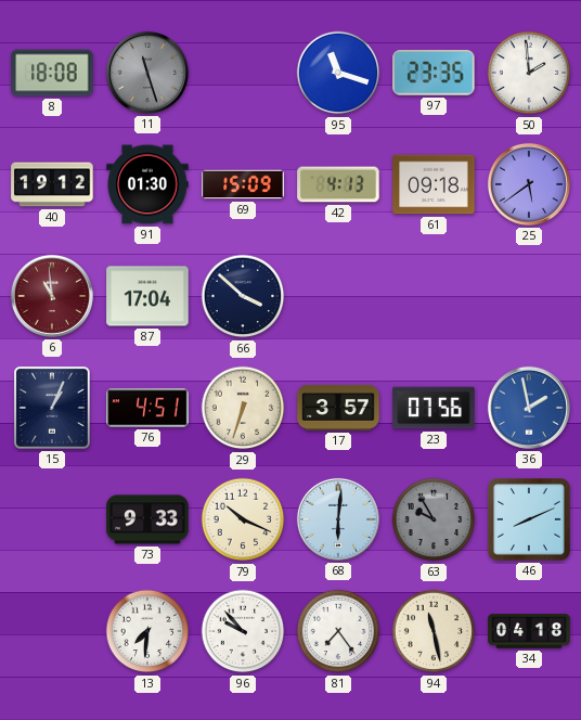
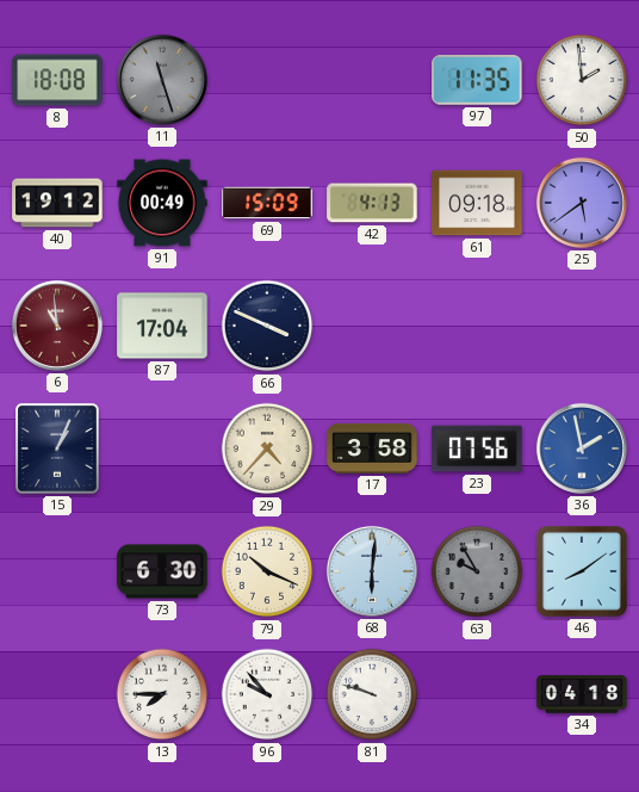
95: 11:18 -> none (338, 73)
97: 23:35 -> 11:35 (477, 80)
91: 01:30 -> 00:49 (162, 203)
66: 3:52 -> 3:49 (267, 326)
76: 4:51 -> none (147, 408)
29: 6:33 -> 4:37 (267, 448)
17: 3:57 -> 3:58 (372, 448)
73: 9:33 -> 6:30 (162, 571)
46: 8:11 -> 8:09 (583, 573)
13: 7:31 -> 7:45 (162, 694)
81: 7:24 -> 9:48 (372, 694)
94: 11:28 -> none (434, 631)
